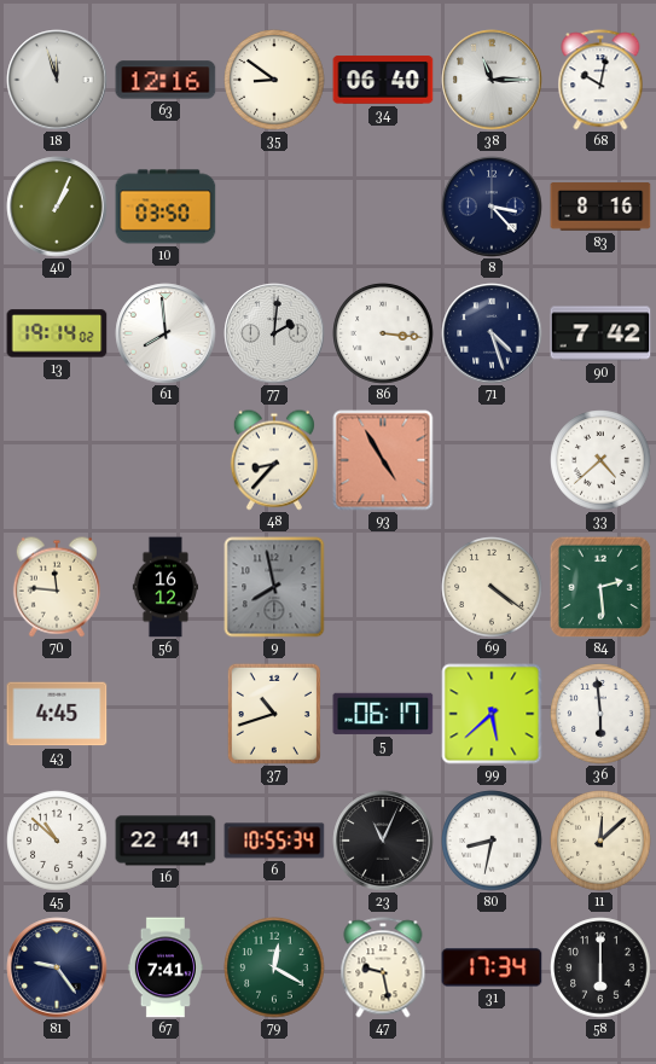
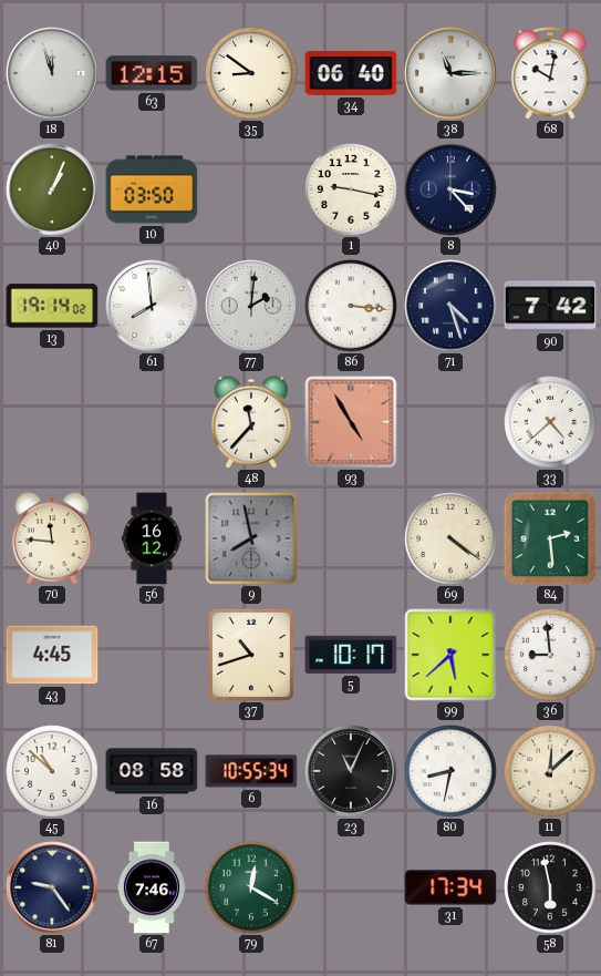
63: 12:16 -> 12:15 (152, 73)
1: none -> 9:17 (351, 189)
83: 8:16 -> none (600, 207)
48: 8:37 -> 11:37 (251, 422)
5: 06:17 -> 10:17 (351, 655)
36: 5:59 -> 8:59 (550, 655)
16: 22:41 -> 08:58 (152, 771)
67: 7:41 -> 7:46 (152, 887)
47: 9:28 -> none (383, 967)
58: 6:00 -> 5:58 (550, 887)
